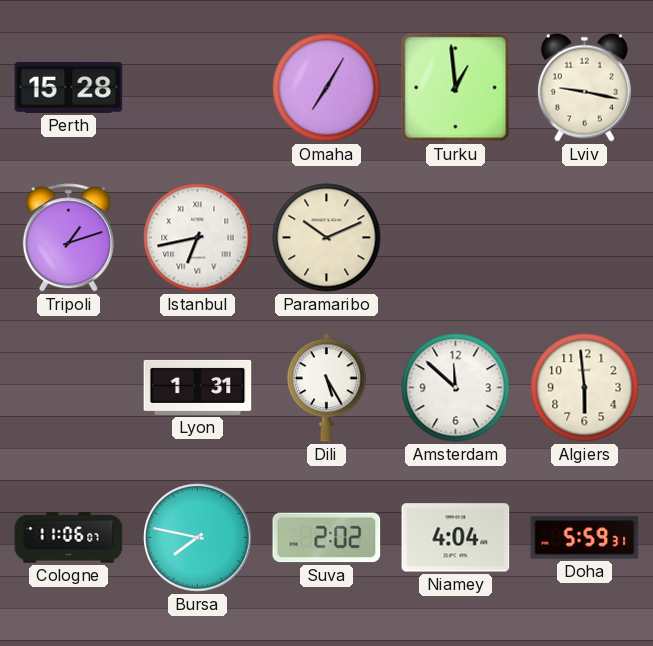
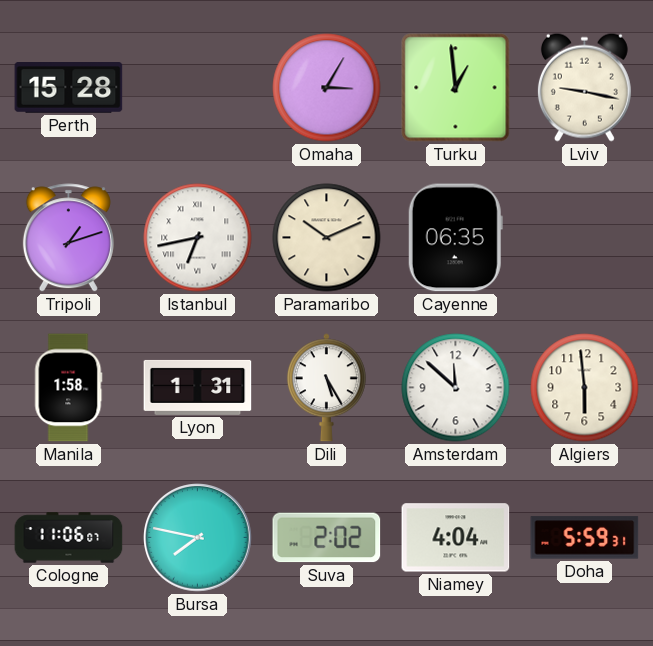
Omaha: 7:05 -> 3:05 (327, 88)
Cayenne: none -> 06:35 (455, 238)
Manila: none -> 1:58 (69, 388)
